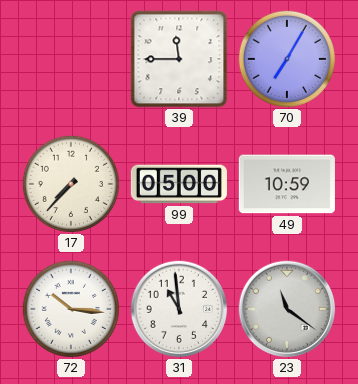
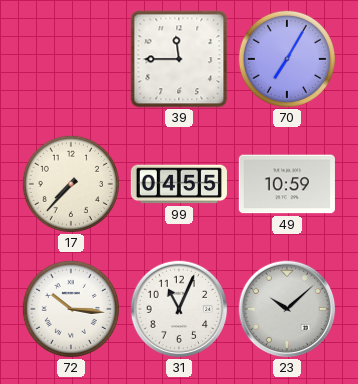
99: 05:00 -> 04:55 (179, 184)
31: 10:59 -> 11:04 (179, 309)
23: 11:21 -> 10:08 (287, 309)
